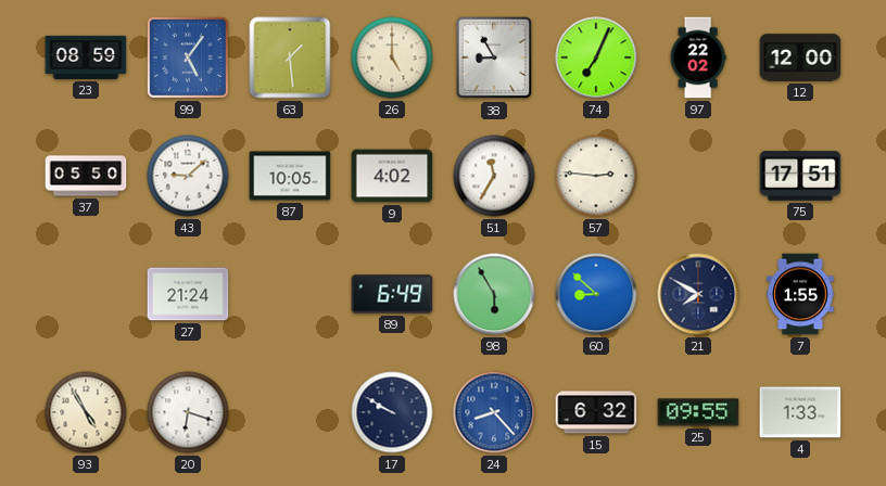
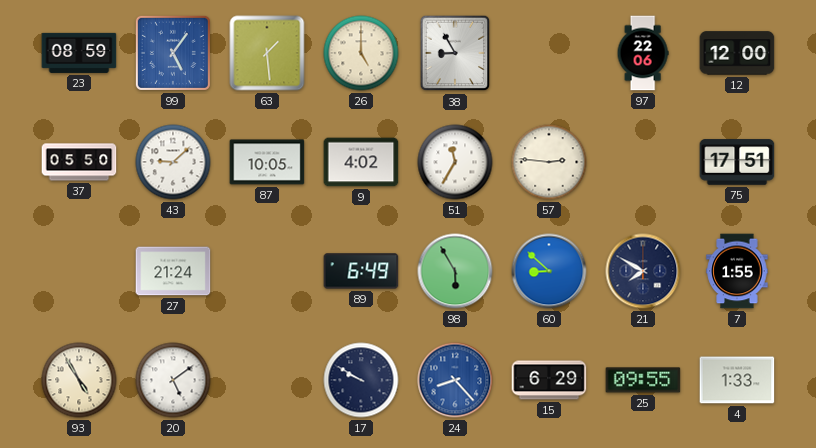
74: 7:04 -> none (596, 57)
97: 22:02 -> 22:06 (643, 53)
20: 6:18 -> 5:09 (173, 380)
15: 6:32 -> 6:29 (549, 380)
